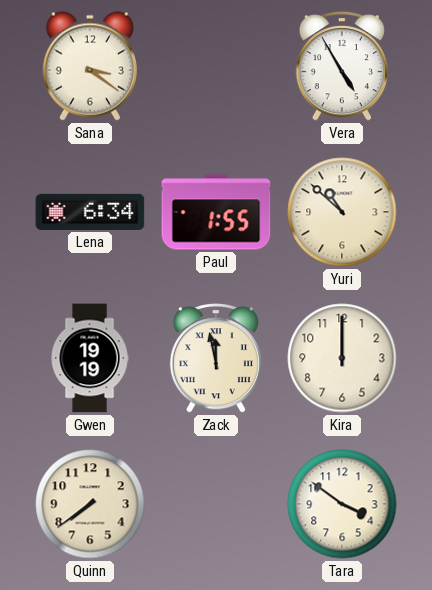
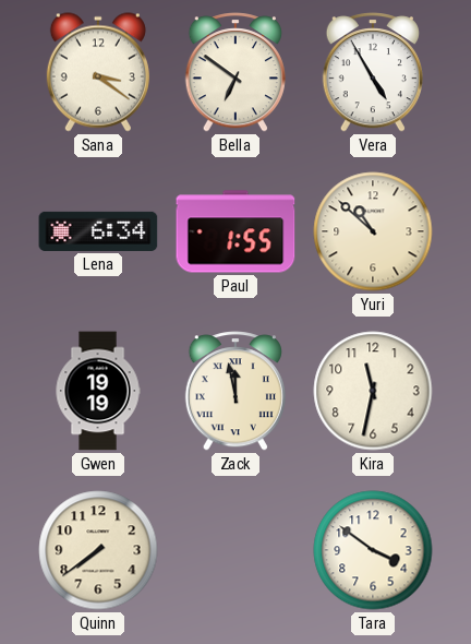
Bella: none -> 6:51 (235, 72)
Kira: 12:00 -> 11:32 (373, 391)
